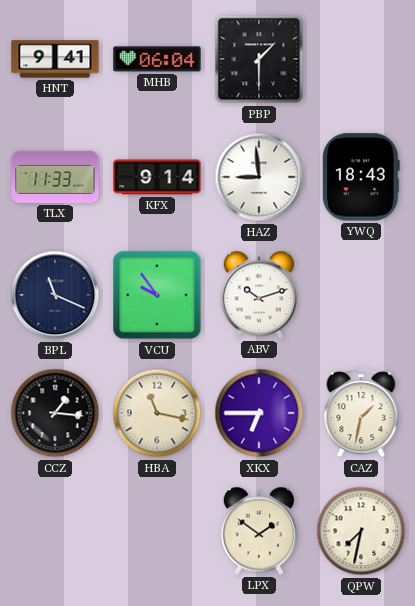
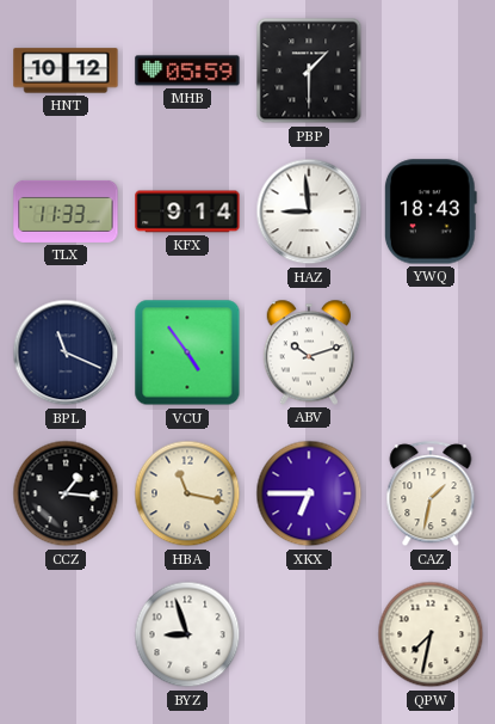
HNT: 9:41 -> 10:12 (66, 70)
MHB: 06:04 -> 05:59 (187, 70)
VCU: 9:54 -> 4:54 (187, 352)
BYZ: none -> 8:57 (187, 634)
LPX: 1:51 -> none (259, 531)
